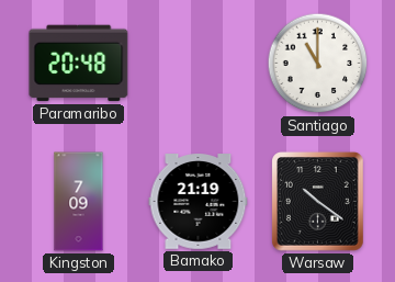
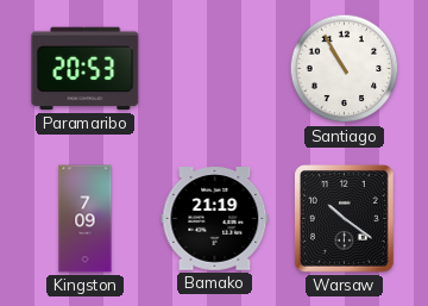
Paramaribo: 20:48 -> 20:53 (86, 69)
Santiago: 11:00 -> 10:55 (345, 69)
